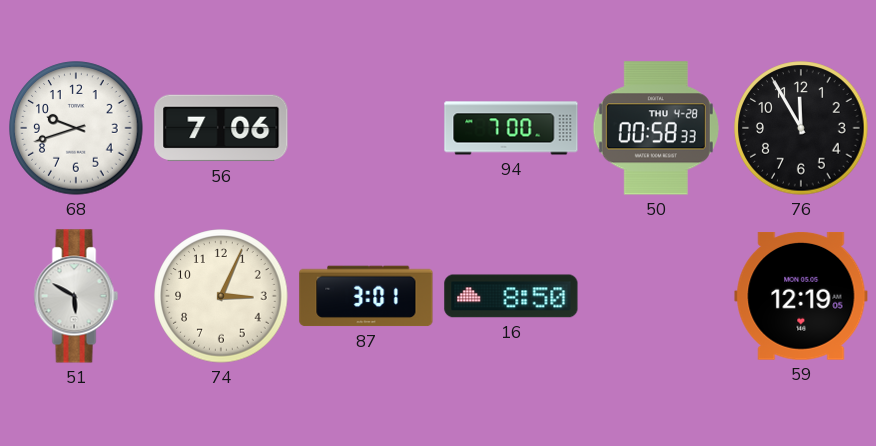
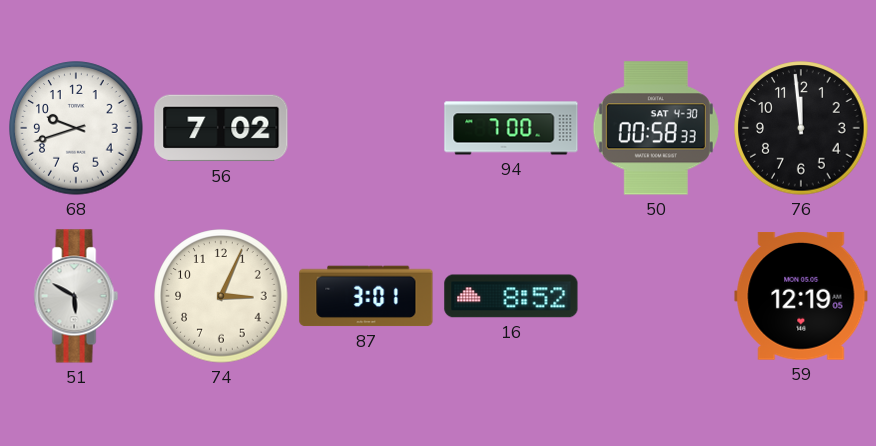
56: 7:06 -> 7:02 (221, 128)
50 date: THU 4-28 -> SAT 4-30 (656, 128)
76: 11:55 -> 11:59 (801, 128)
16: 8:50 -> 8:52 (511, 296)
